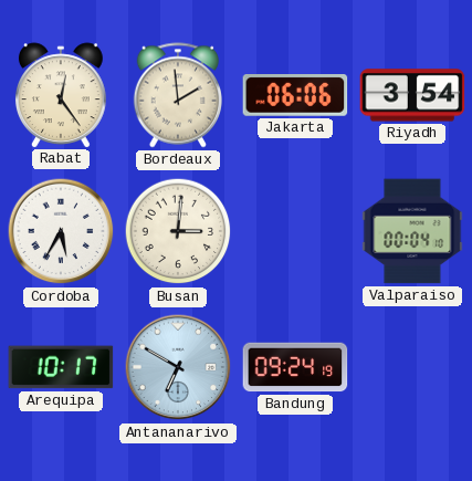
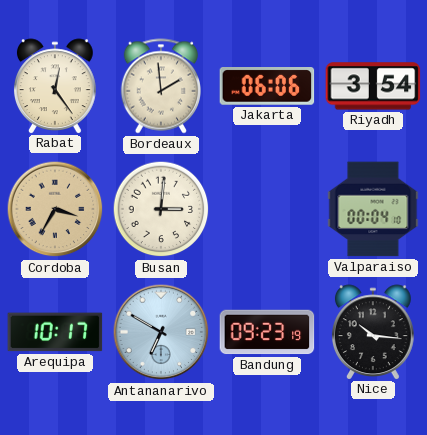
Cordoba: 5:35 -> 3:35 (55, 209)
Cordoba dial: white -> champagne (55, 209)
Bandung: 09:24 -> 09:23 (267, 332)
Nice: none -> 10:16 (373, 332)
